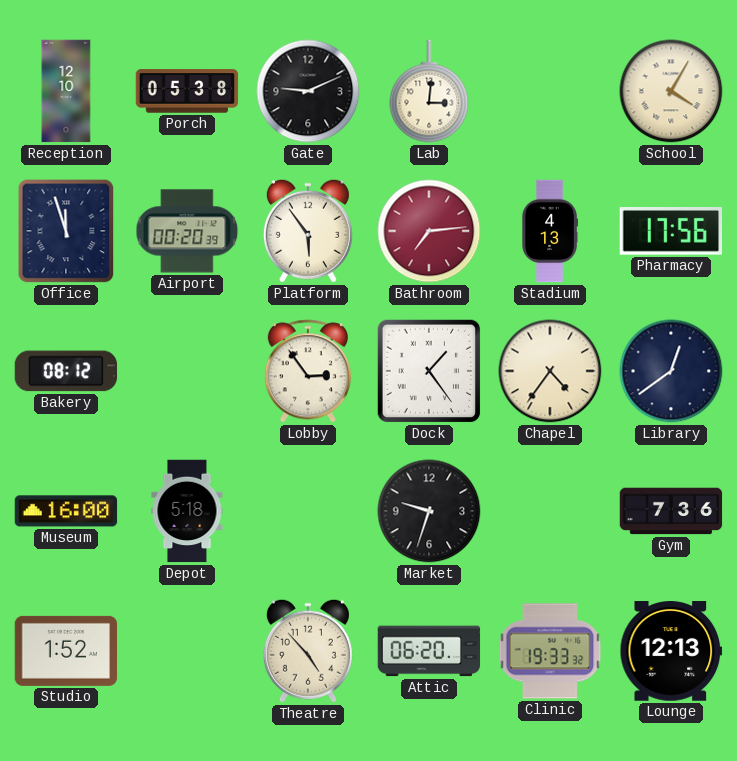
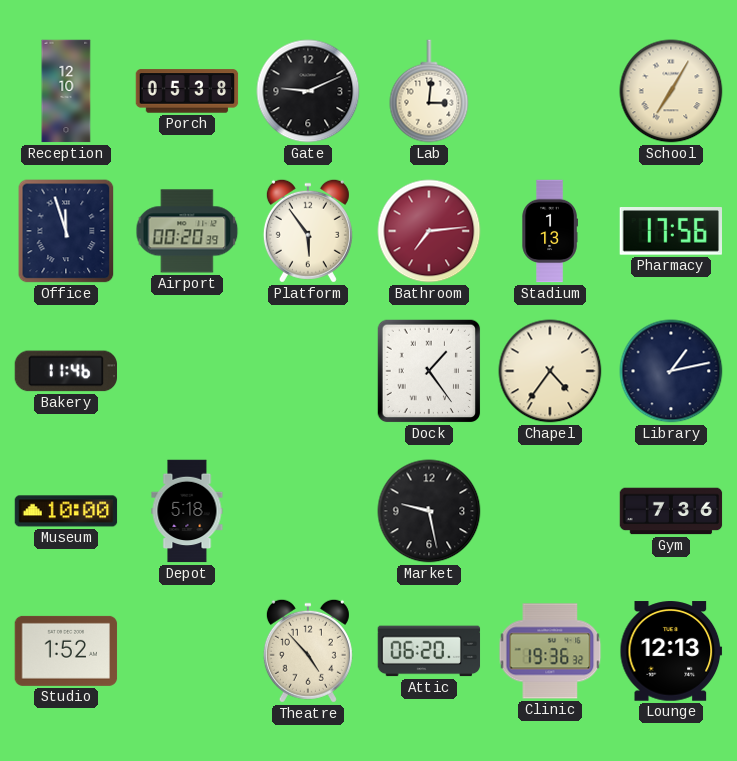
School: 4:05 -> 7:05 (671, 91)
Stadium: 4:13 -> 1:13 (550, 231)
Bakery: 08:12 -> 11:46 (66, 371)
Lobby: 2:54 -> none (308, 371)
Library: 12:39 -> 1:13 (671, 371)
Museum: 16:00 -> 10:00 (66, 511)
Market: 9:33 -> 9:28 (429, 511)
Clinic: 19:33 -> 19:36 (550, 651)
